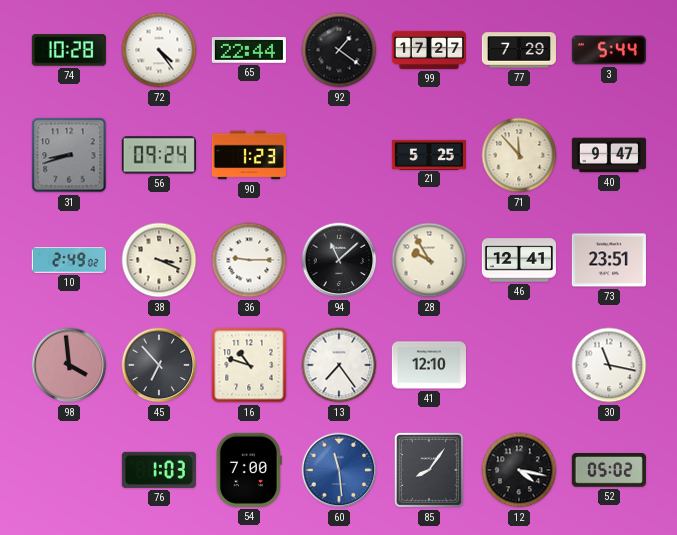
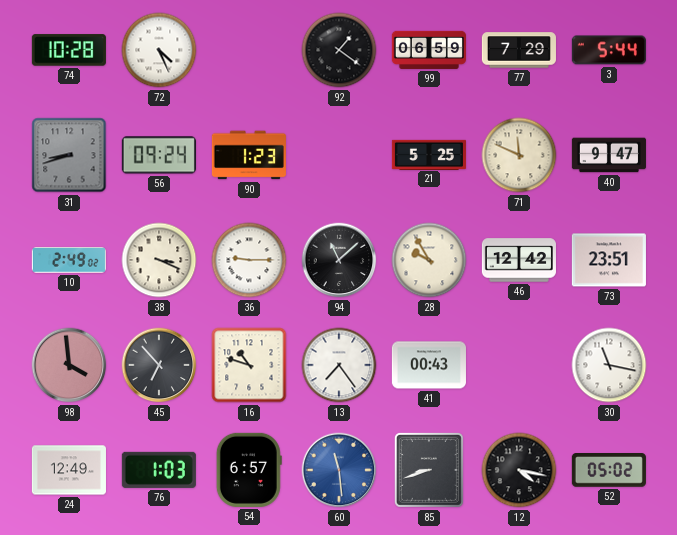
72: 4:24 -> 4:26 (159, 50)
65: 22:44 -> none (249, 51)
99: 17:27 -> 06:59 (429, 50)
71: 11:53 -> 11:49 (519, 155)
46: 12:41 -> 12:42 (519, 260)
41: 12:10 -> 00:43 (429, 365)
24: none -> 12:49 (69, 470)
54: 7:00 -> 6:57 (249, 470)
85: 8:06 -> 8:42 (429, 470)
